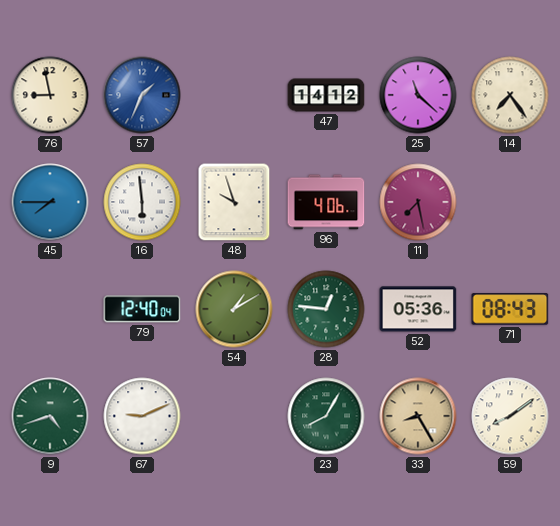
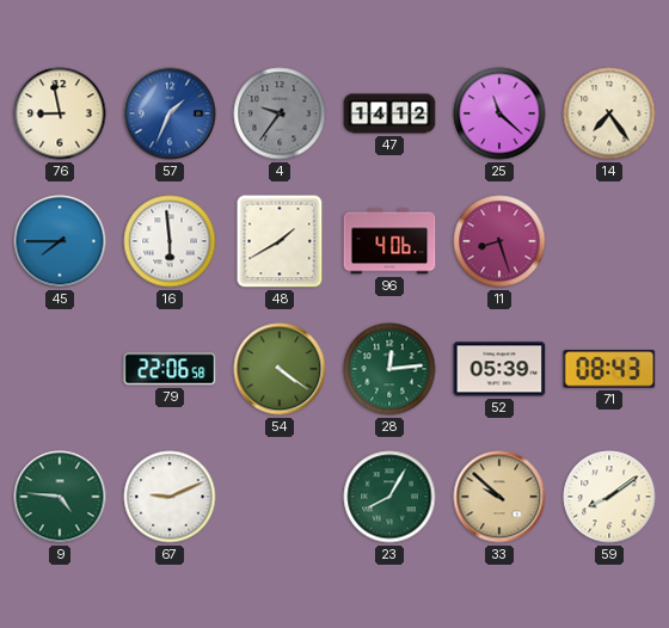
4: none -> 9:36 (280, 113)
48: 9:57 -> 1:40 (280, 241)
11: 7:28 -> 8:27 (499, 241)
79: 12:40 -> 22:06 (170, 369)
54: 1:10 -> 4:21 (280, 369)
28: 12:46 -> 12:14 (389, 369)
52: 05:36 -> 05:39 (499, 369)
9: 4:42 -> 4:46 (60, 497)
33: 8:25 -> 9:52 (499, 497)
